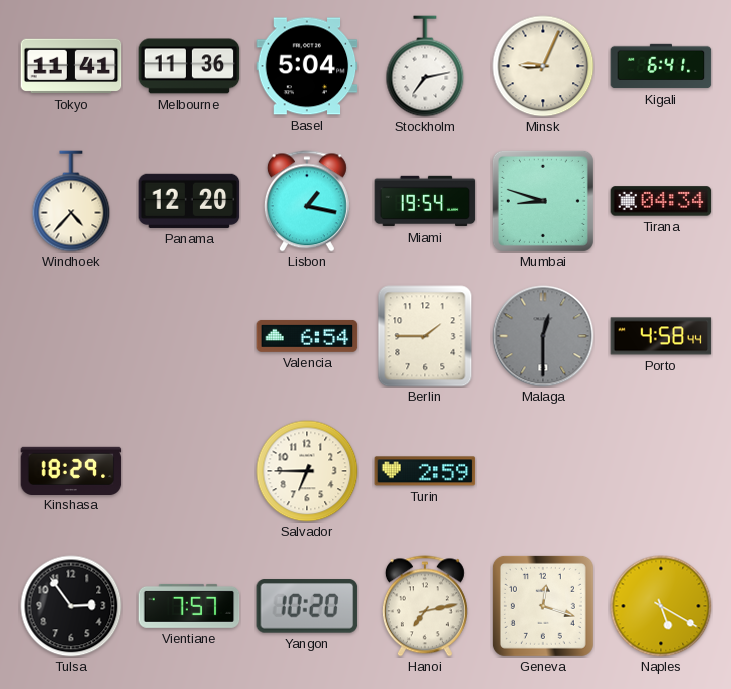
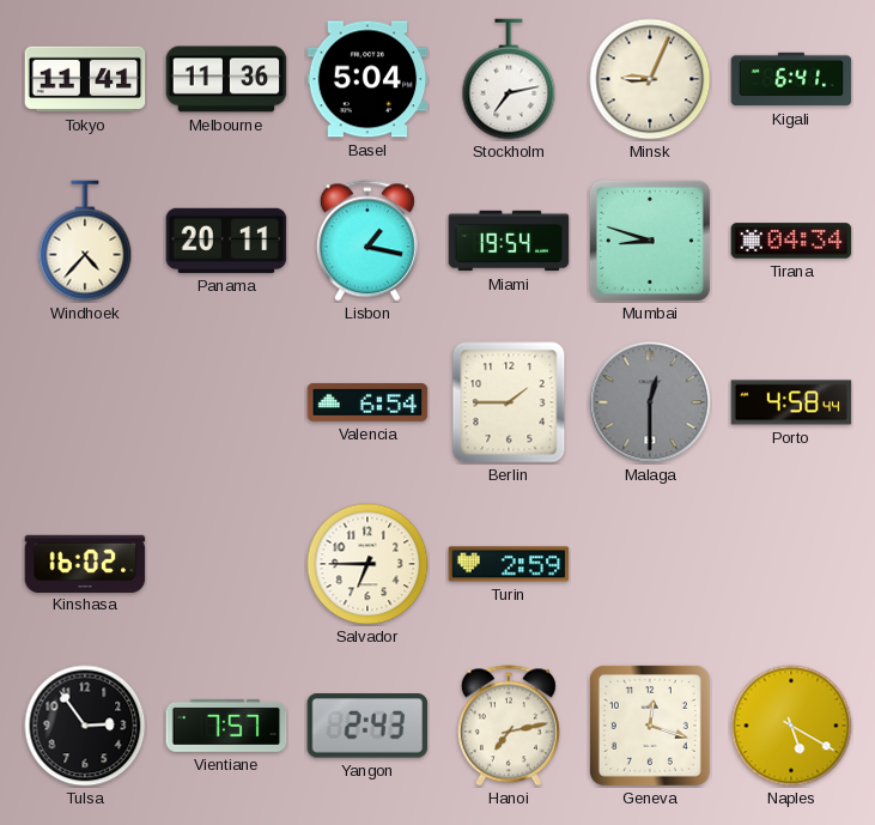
Panama: 12:20 -> 20:11 (226, 241)
Kinshasa: 18:29 -> 16:02 (85, 563)
Yangon: 10:20 -> 2:43 (367, 726)
